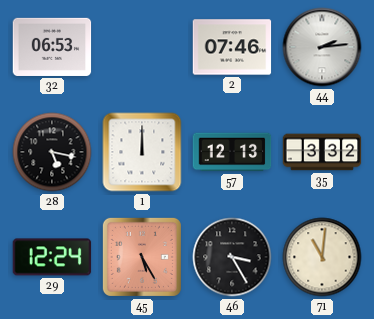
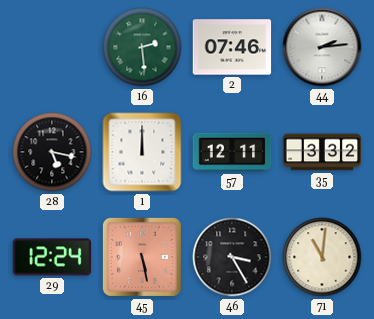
32: 06:53 -> none (52, 47)
16: none -> 2:29 (142, 47)
57: 12:13 -> 12:11 (232, 152)
45: 5:25 -> 5:28 (142, 257)
